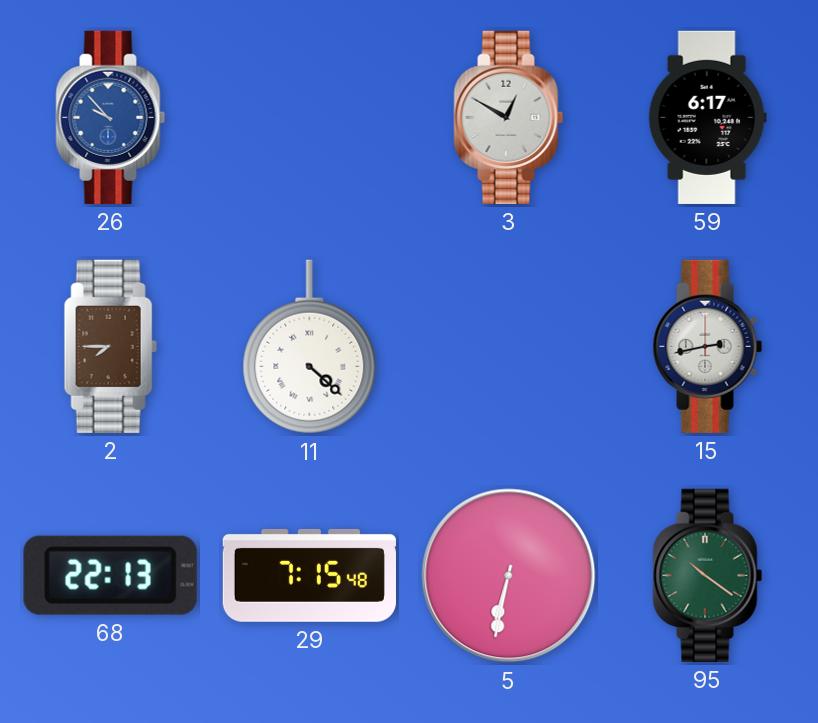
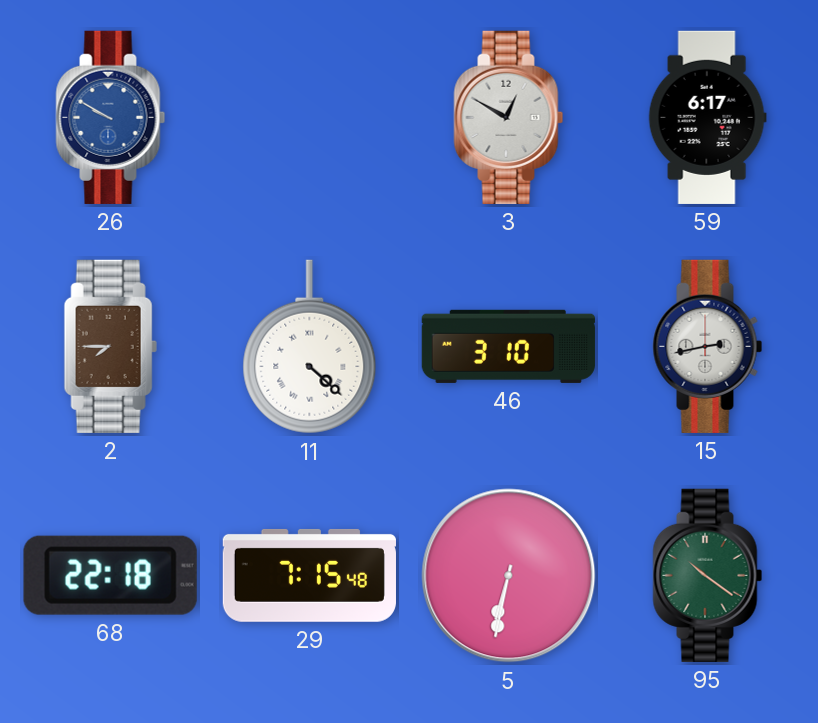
26: 9:53 -> 9:50 (111, 117)
46: none -> 3:10 (508, 346)
68: 22:13 -> 22:18 (110, 575)
